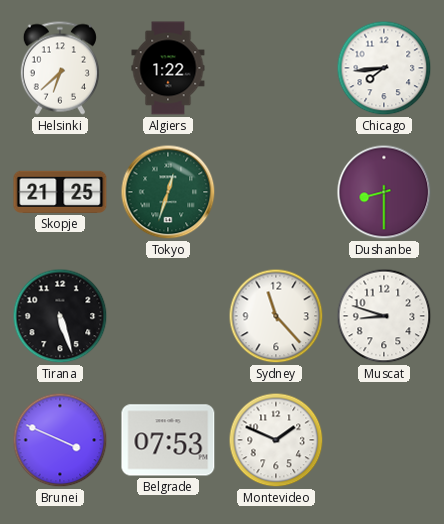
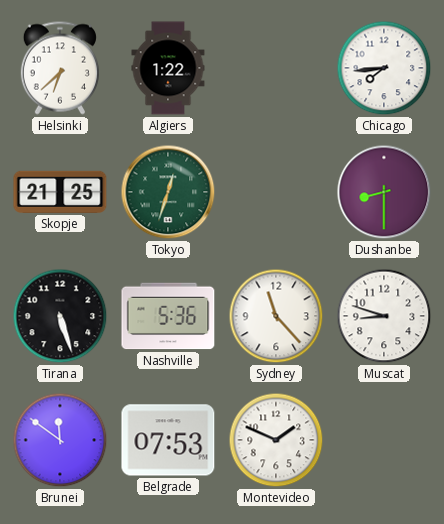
Nashville: none -> 5:36 (168, 316)
Brunei: 3:49 -> 11:51 (60, 440)
